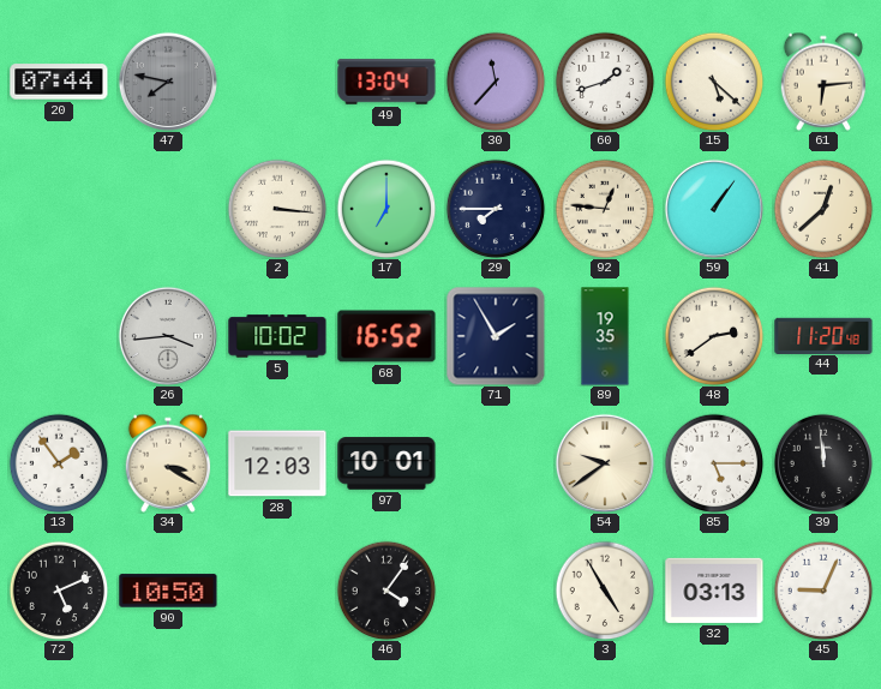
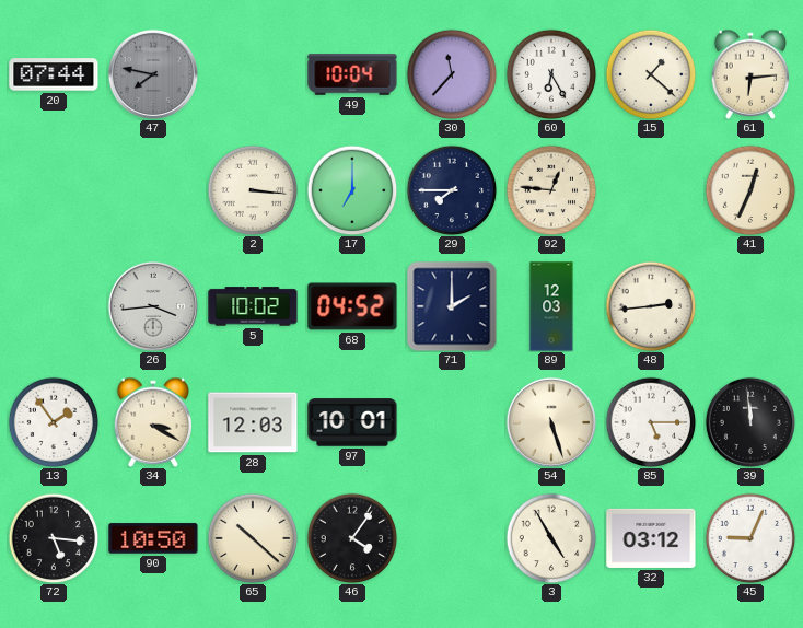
49: 13:04 -> 10:04 (352, 74)
60: 1:42 -> 6:25 (551, 74)
15: 5:22 -> 1:22 (651, 74)
59: 1:06 -> none (714, 209)
41: 12:38 -> 12:34 (750, 190)
68: 16:52 -> 04:52 (352, 306)
71: 1:55 -> 2:00 (452, 306)
89: 19:35 -> 12:03 (551, 306)
48: 2:39 -> 2:44 (651, 306)
44: 11:20 -> none (823, 335)
54: 9:39 -> 5:27 (551, 422)
72: 5:11 -> 5:16 (54, 538)
65: none -> 10:22 (253, 538)
32: 03:13 -> 03:12 (651, 538)
